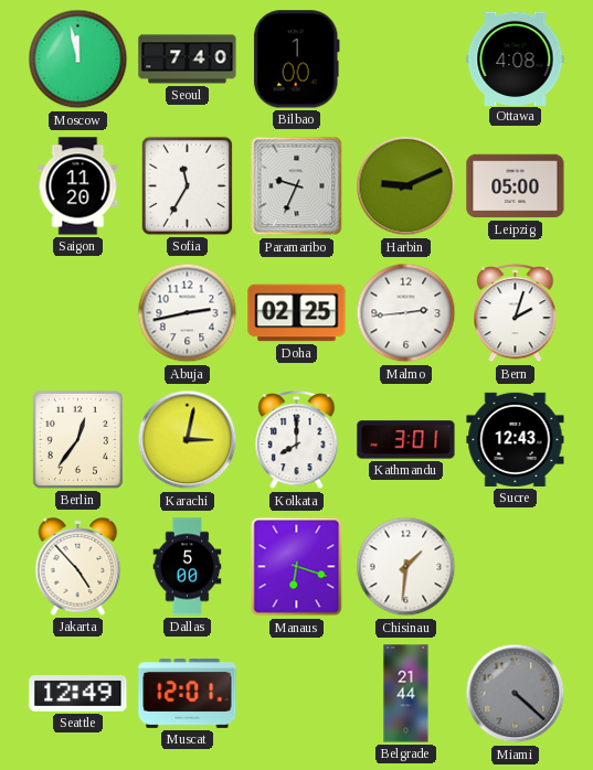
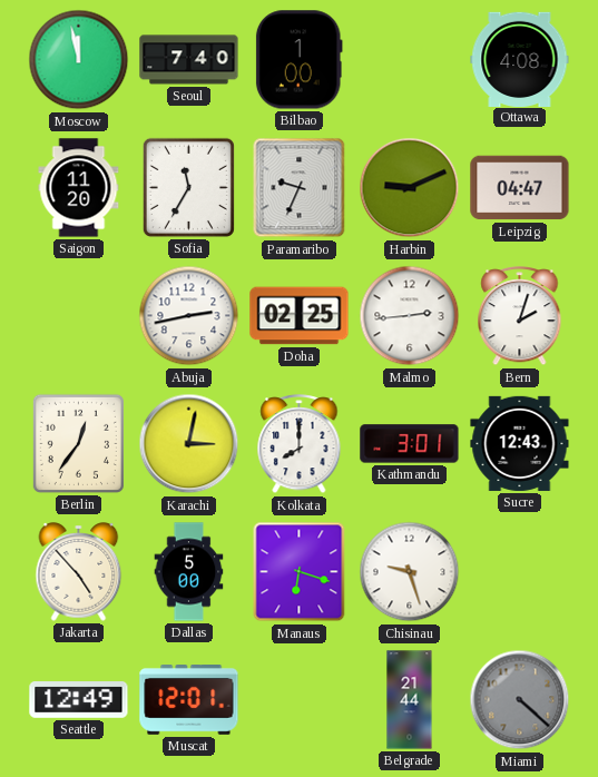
Leipzig: 05:00 -> 04:47 (520, 188)
Chisinau: 1:31 -> 9:27 (410, 572)
